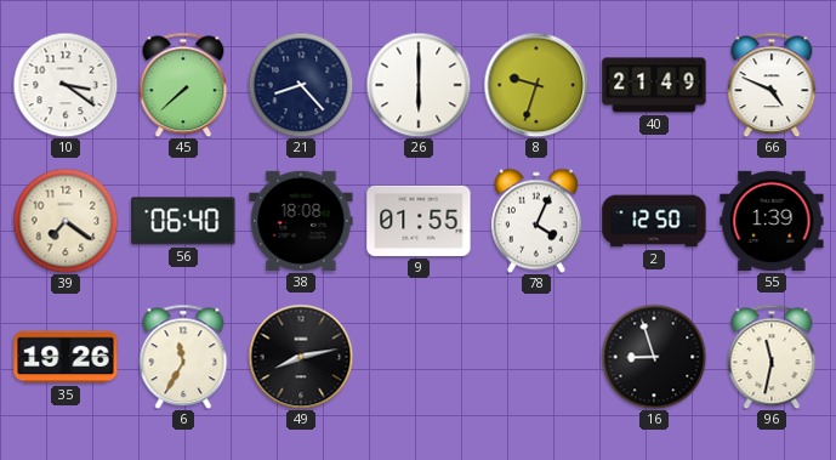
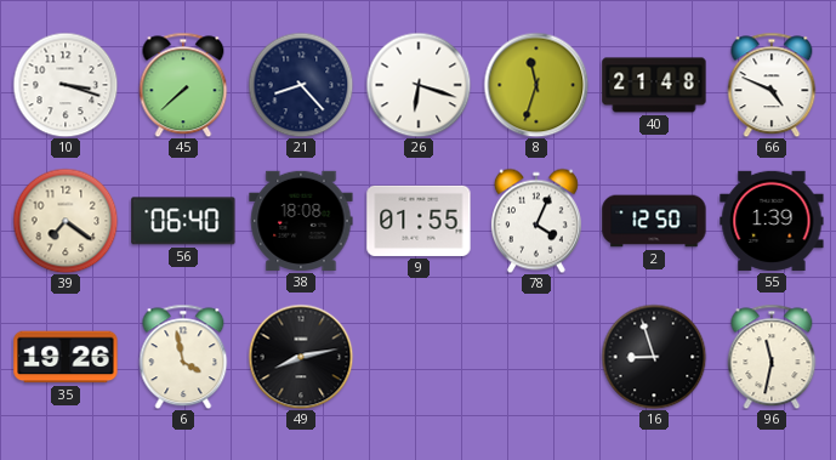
10: 3:21 -> 3:18 (66, 85)
26: 6:00 -> 6:18 (419, 85)
8: 9:33 -> 11:33 (536, 85)
40: 21:49 -> 21:48 (654, 85)
6: 11:35 -> 3:58 (183, 357)
